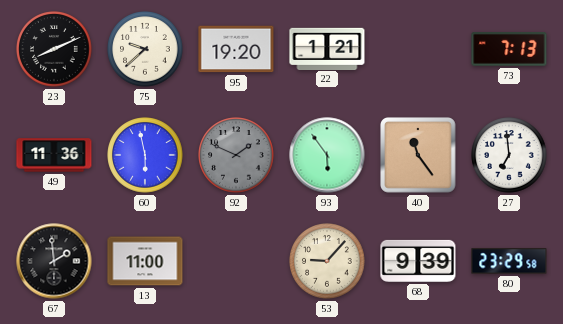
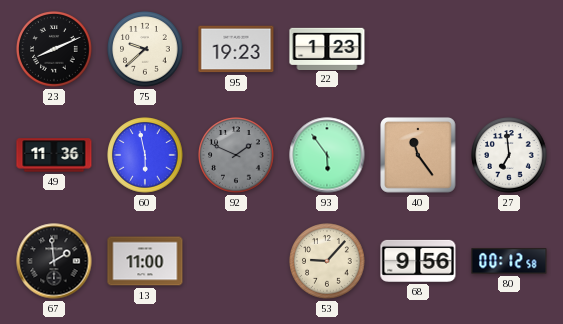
95: 19:20 -> 19:23 (236, 49)
22: 1:21 -> 1:23 (327, 48)
73: 7:13 -> none (509, 50)
68: 9:39 -> 9:56 (418, 261)
80: 23:29 -> 00:12 (509, 261)
